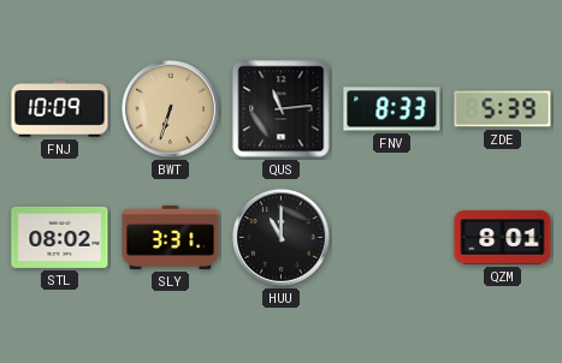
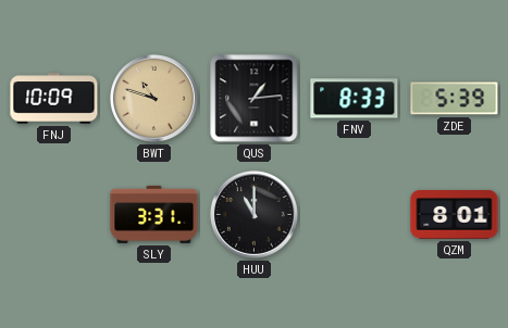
BWT: 6:33 -> 10:48 (153, 98)
QUS: 11:14 -> 1:14 (255, 99)
STL: 08:02 -> none (60, 237)
